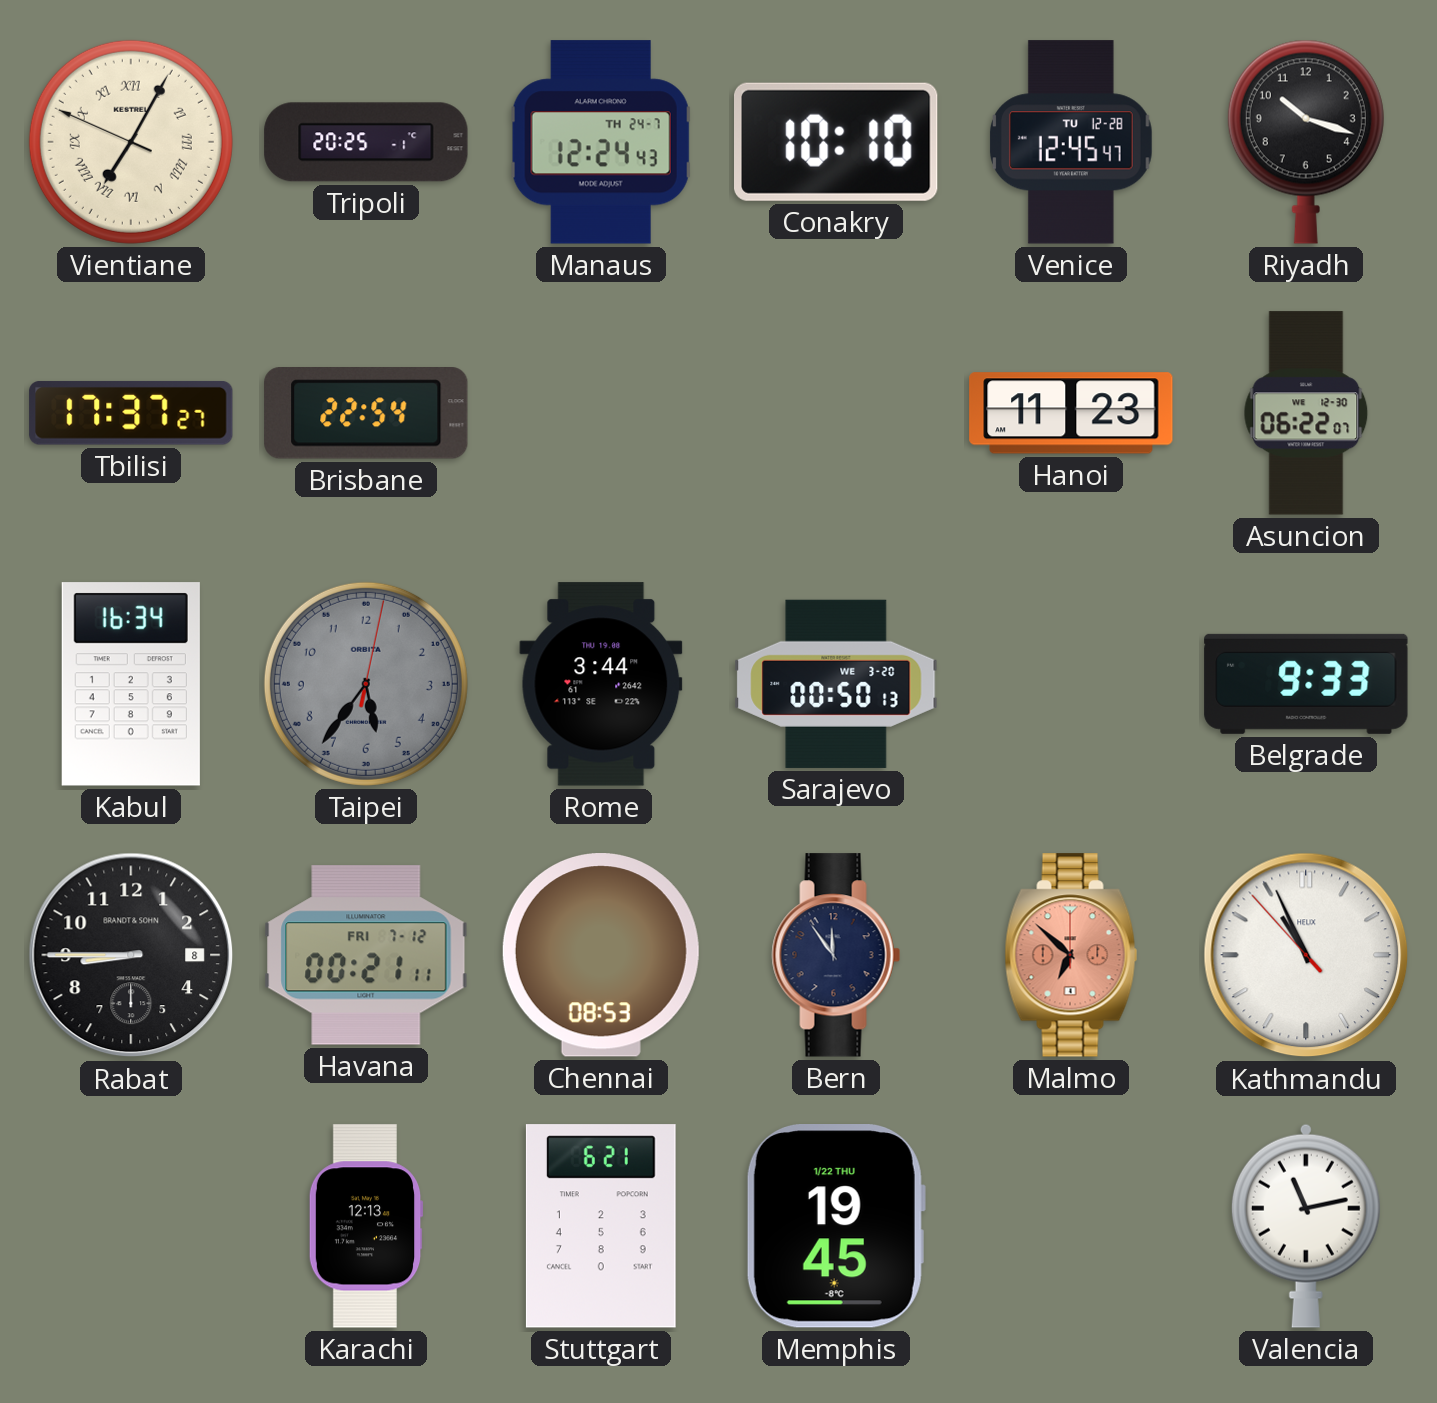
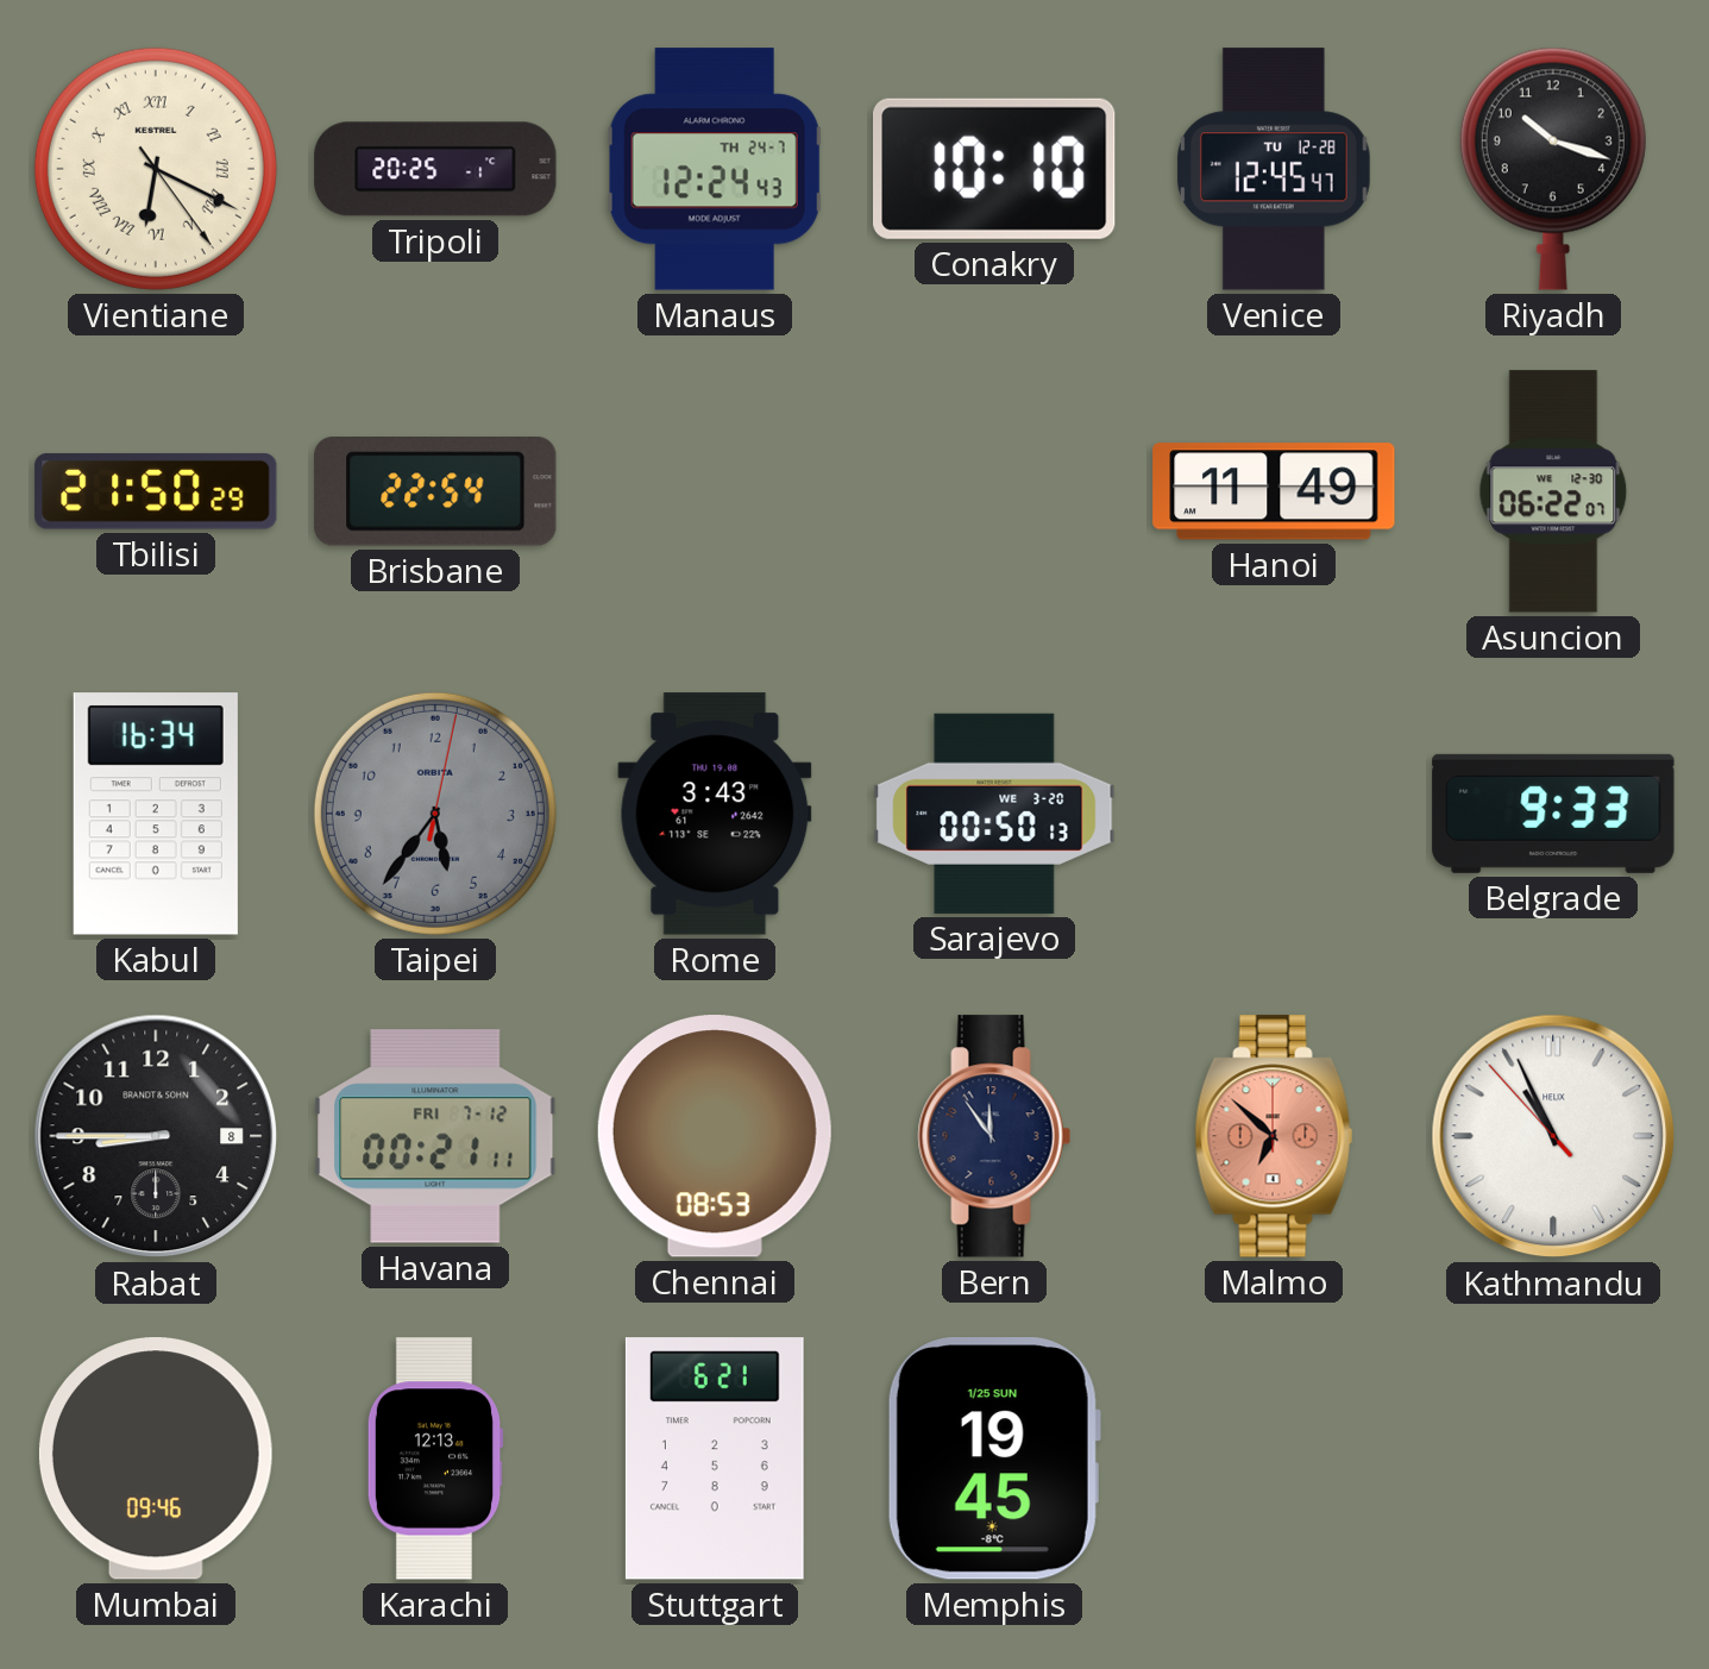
Vientiane: 7:04 -> 6:19 (156, 169)
Tbilisi: 17:37 -> 21:50 (156, 491)
Hanoi: 11:23 -> 11:49 (1274, 491)
Rome: 3:44 -> 3:43 (715, 814)
Mumbai: none -> 09:46 (156, 1458)
Memphis date: 1/22 THU -> 1/25 SUN (994, 1460)
Valencia: 11:13 -> none (1306, 1226)
